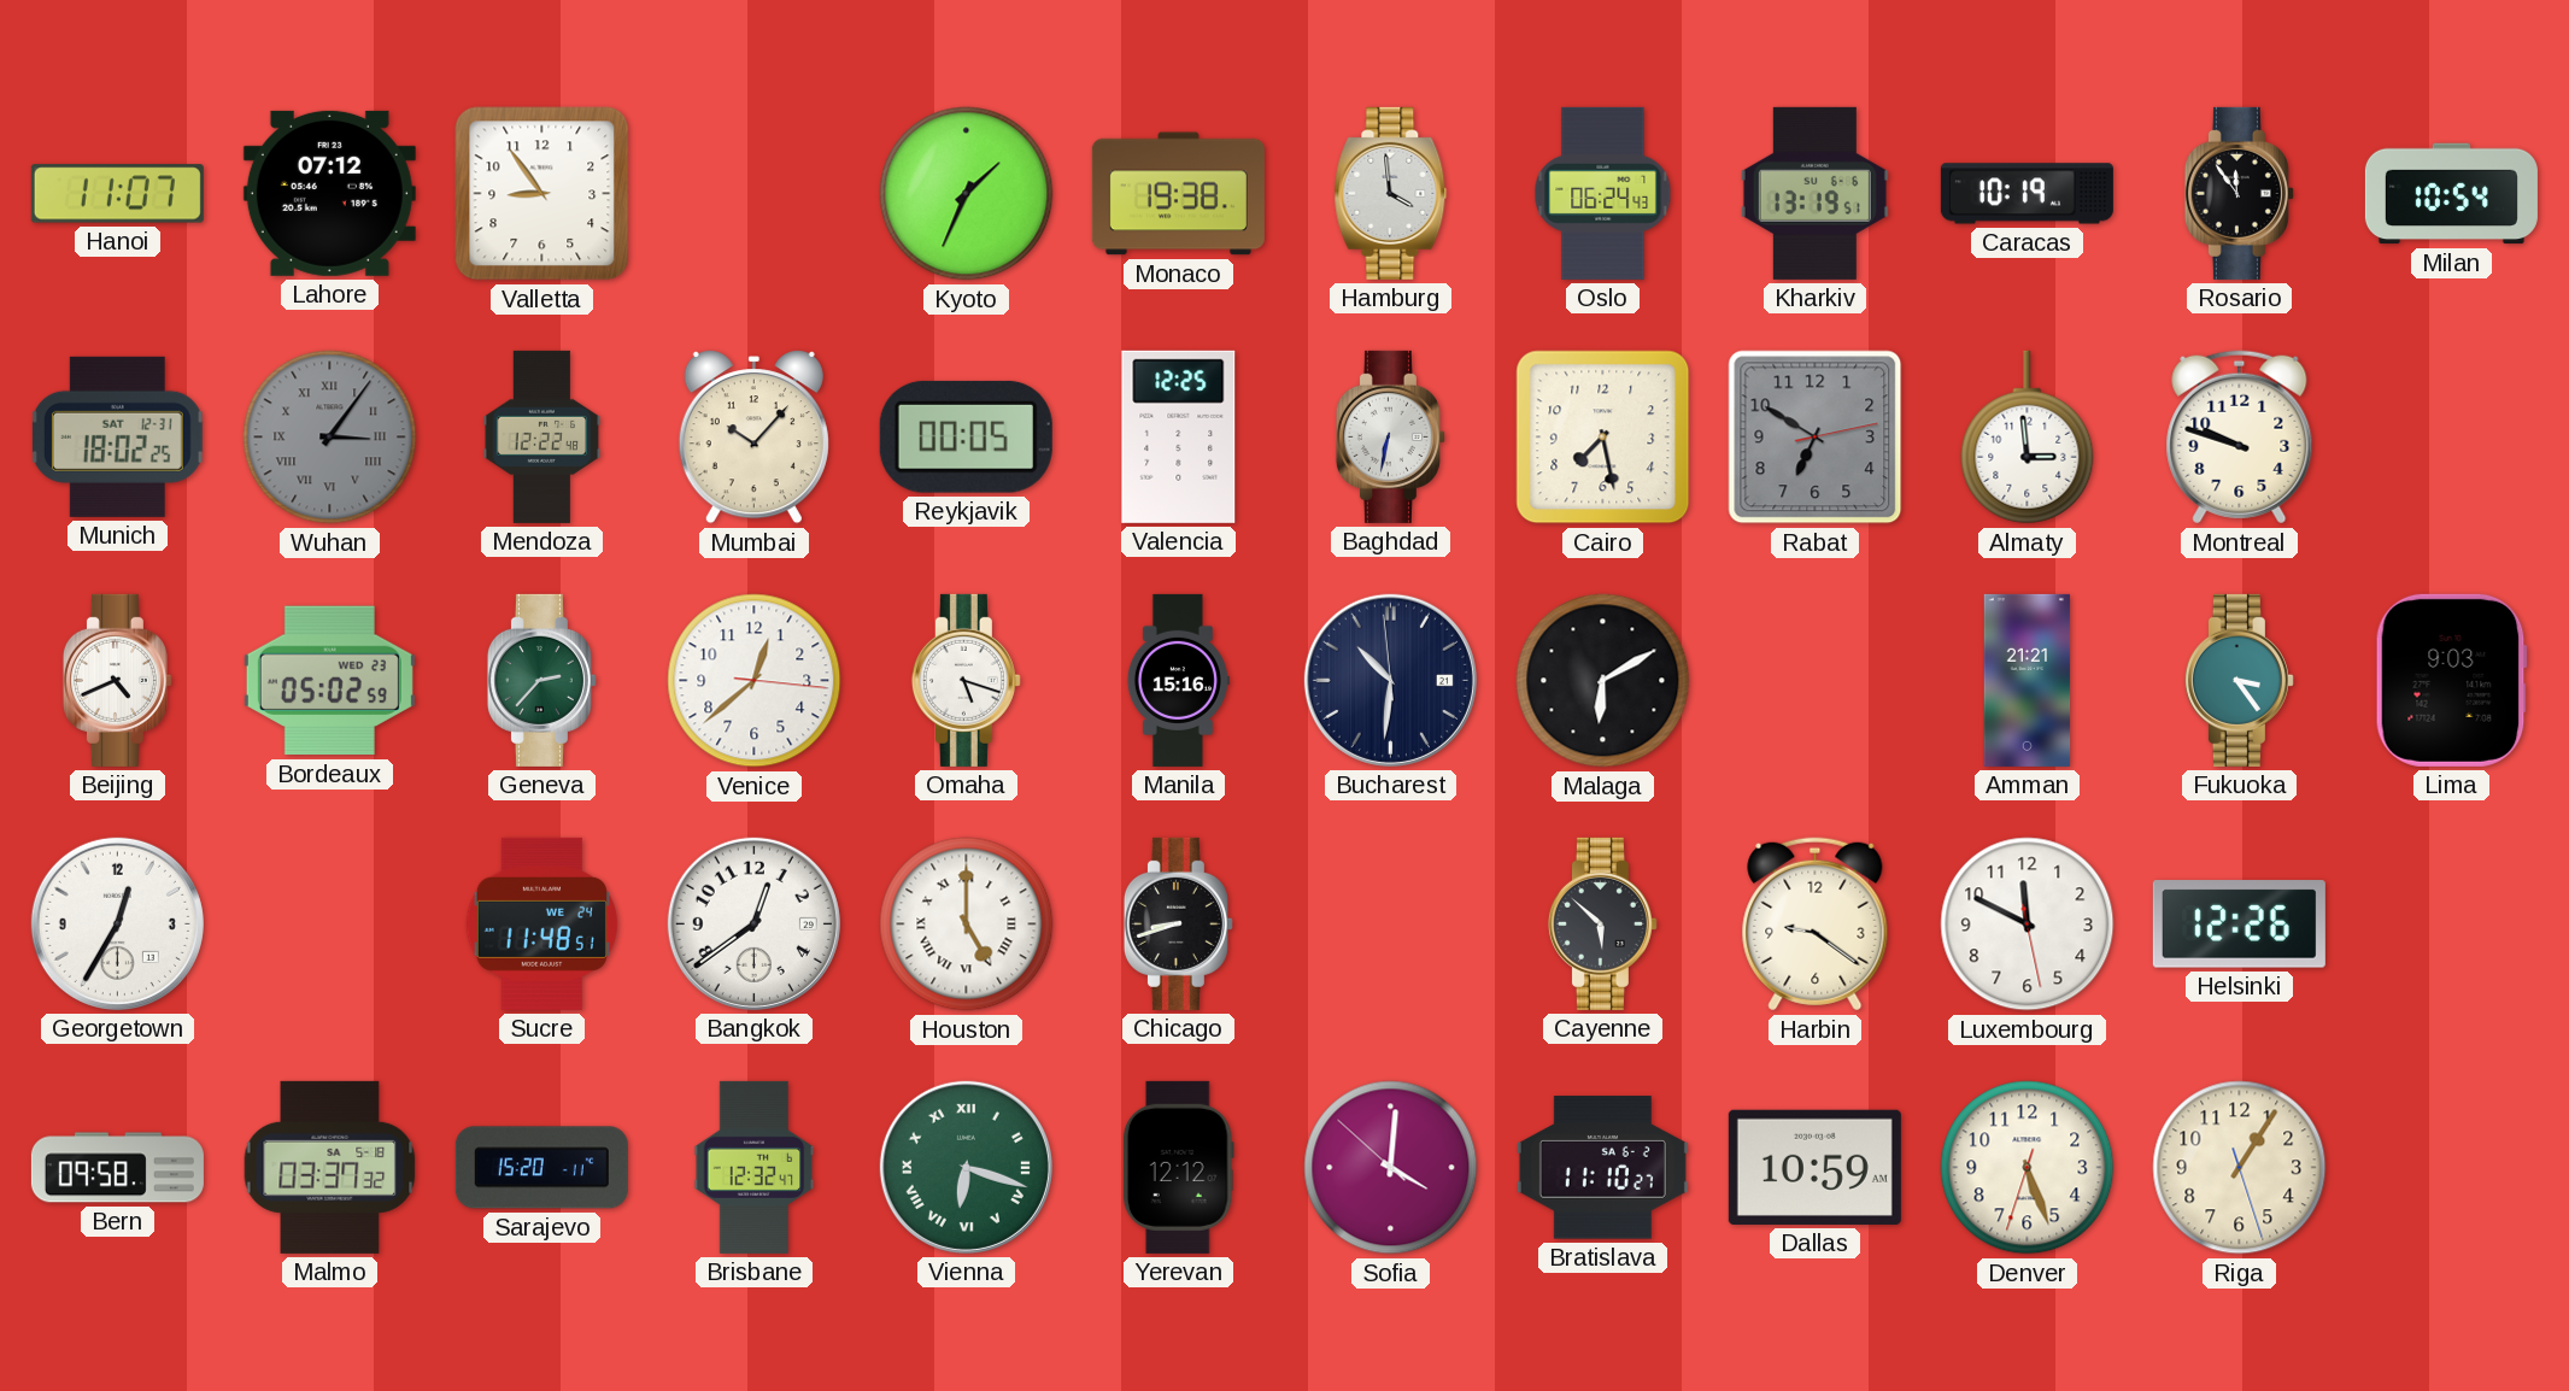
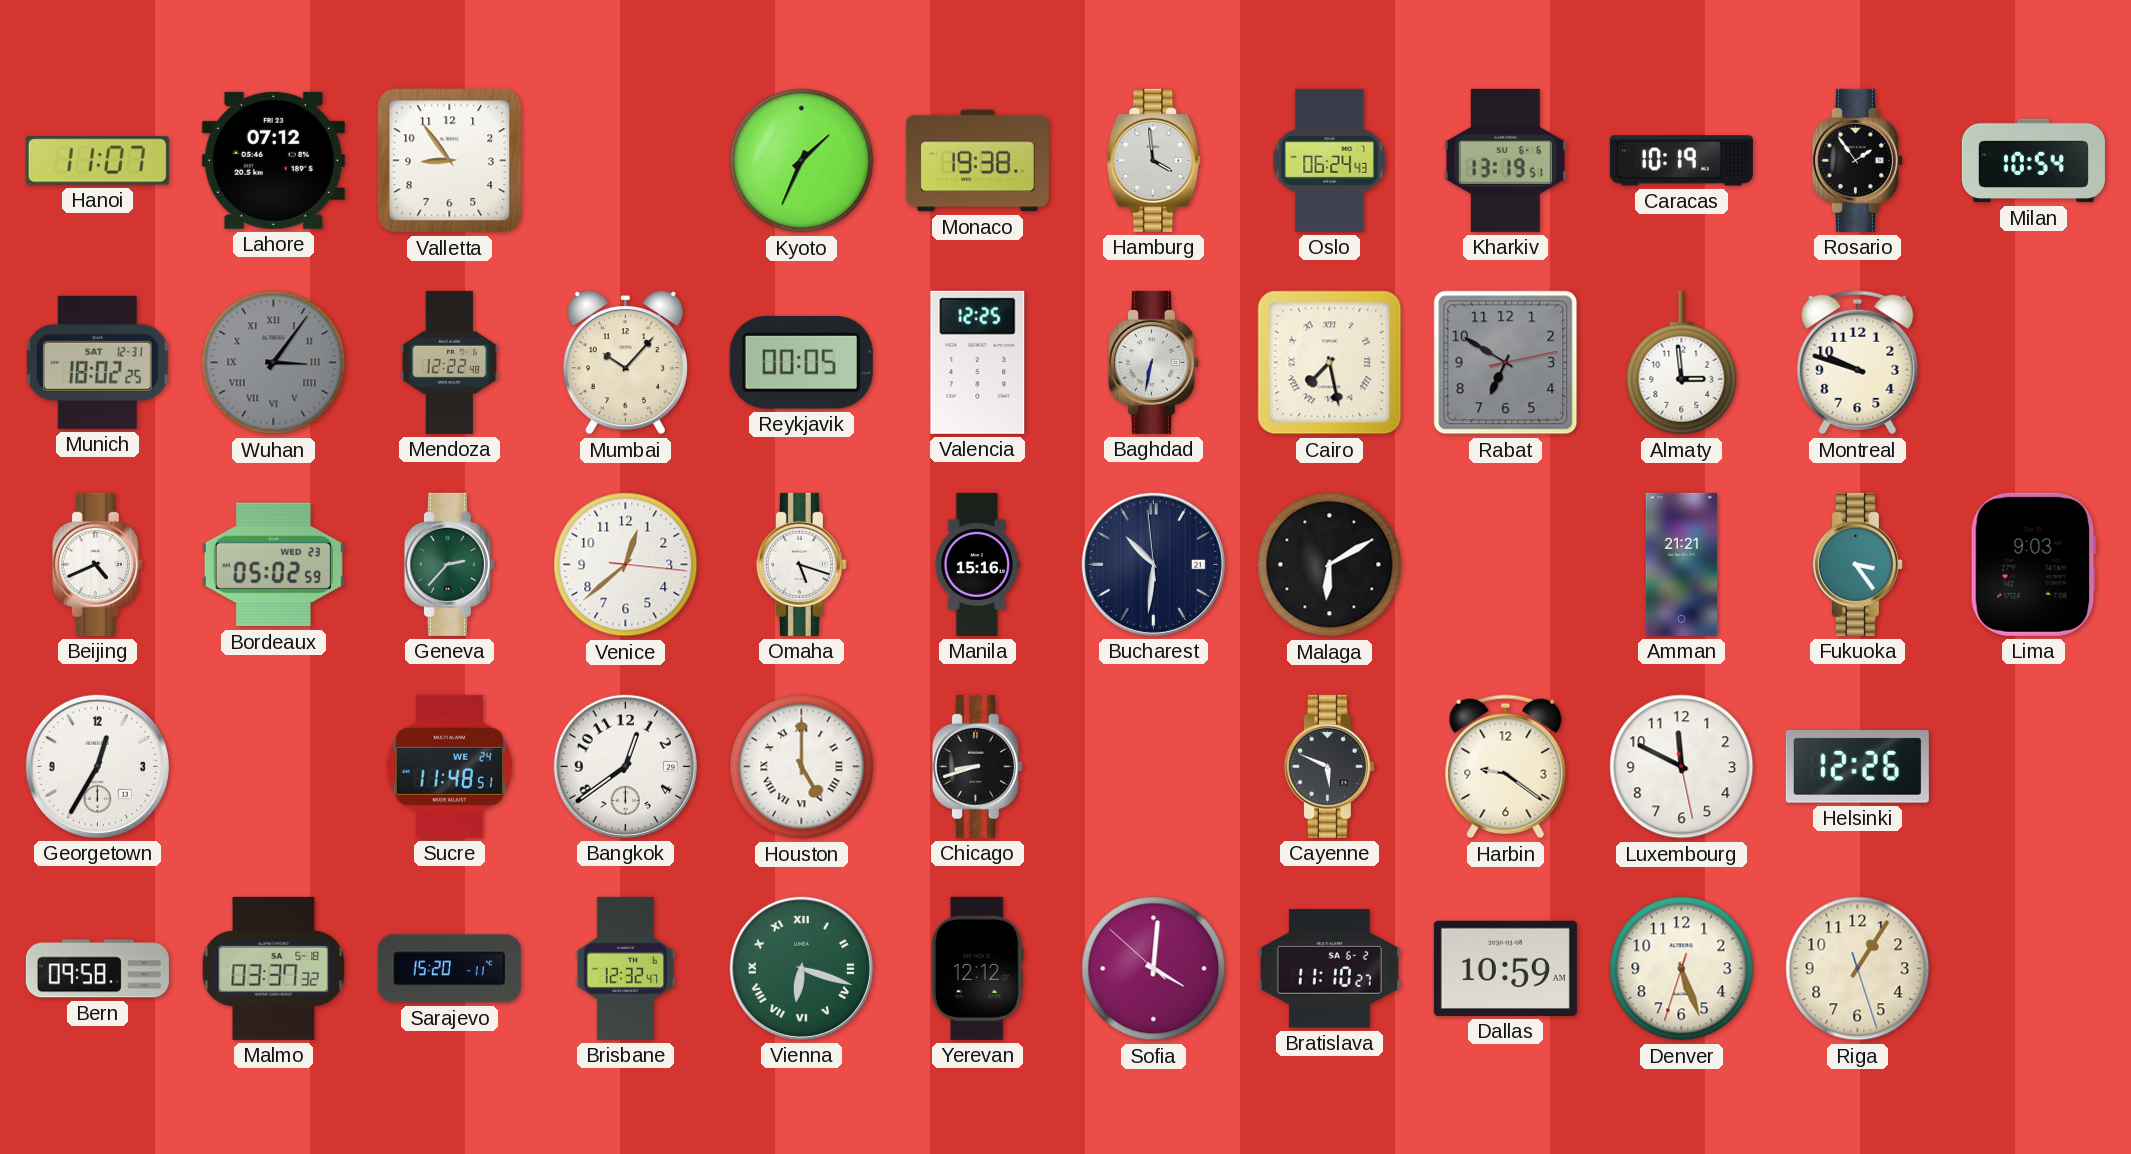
Rosario: 11:54 -> 1:54 (1857, 160)
Cairo numerals: Arabic -> Roman (1330, 363)
Cayenne: 5:52 -> 5:49 (1329, 766)
